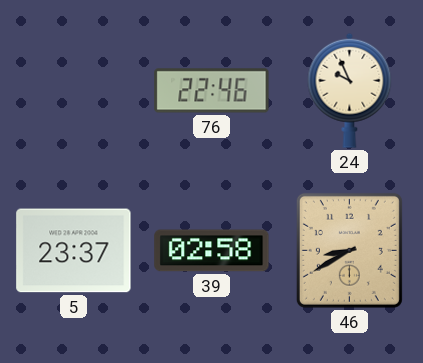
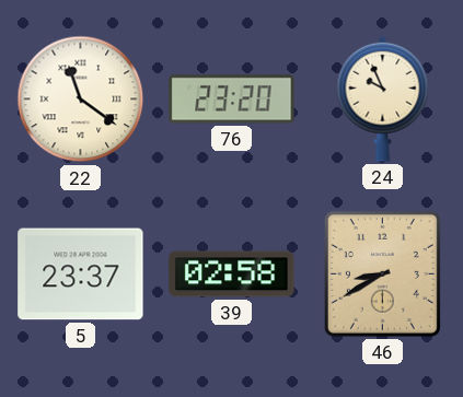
22: none -> 11:21 (81, 100)
76: 22:46 -> 23:20 (232, 100)
